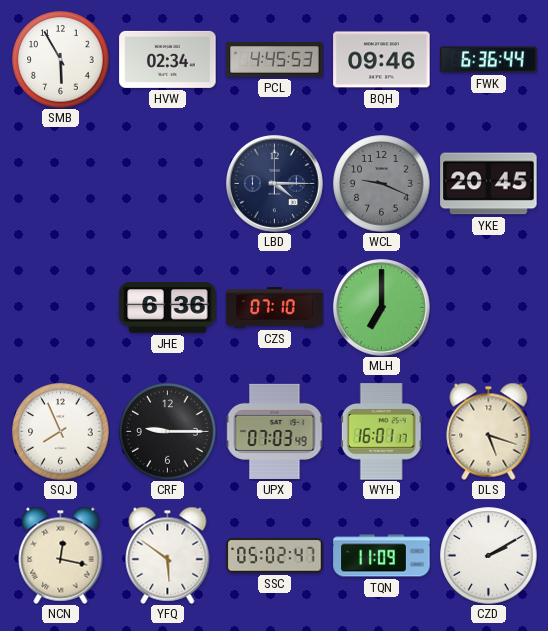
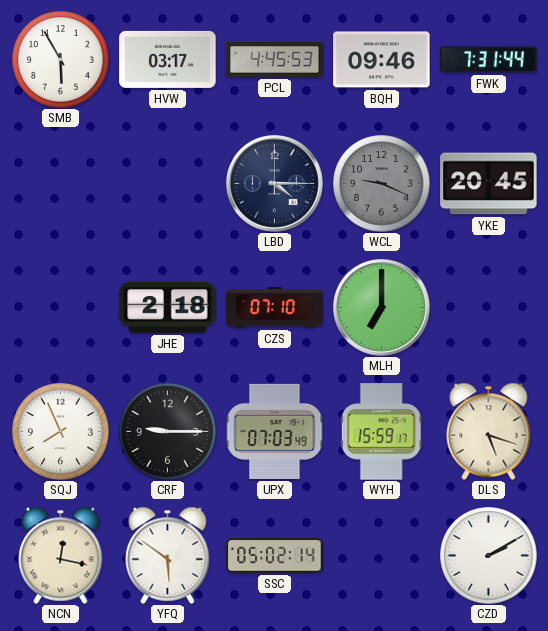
HVW: 02:34 -> 03:17 (168, 59)
FWK: 6:36 -> 7:31 (489, 60)
JHE: 6:36 -> 2:18 (168, 308)
WYH: 16:01 -> 15:59 (381, 432)
SSC: 05:02:47 -> 05:02:14 (275, 556)
TQN: 11:09 -> none (382, 556)
